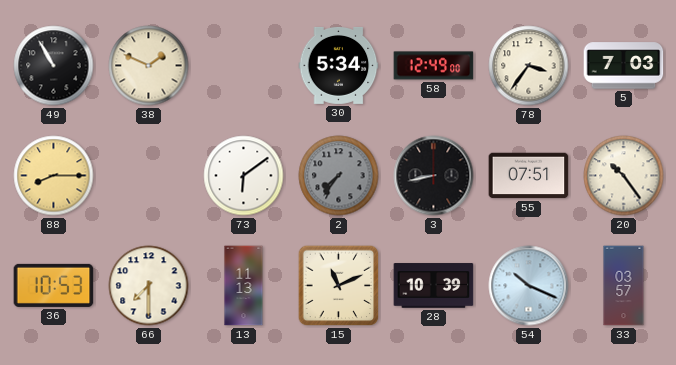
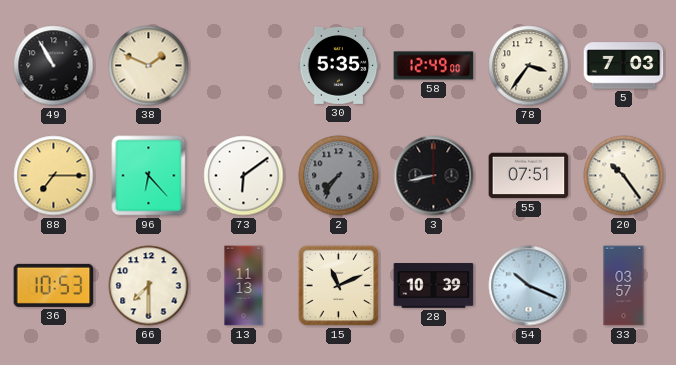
30: 5:34 -> 5:35 (339, 65)
88: 8:15 -> 7:15 (54, 176)
96: none -> 6:23 (149, 176)
